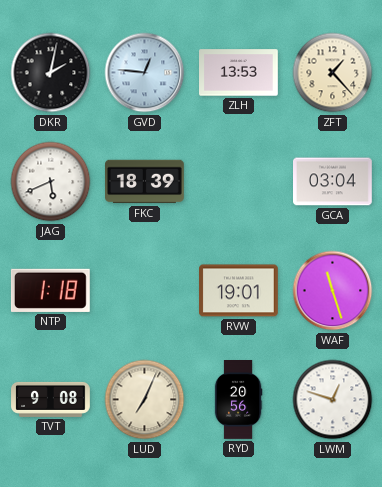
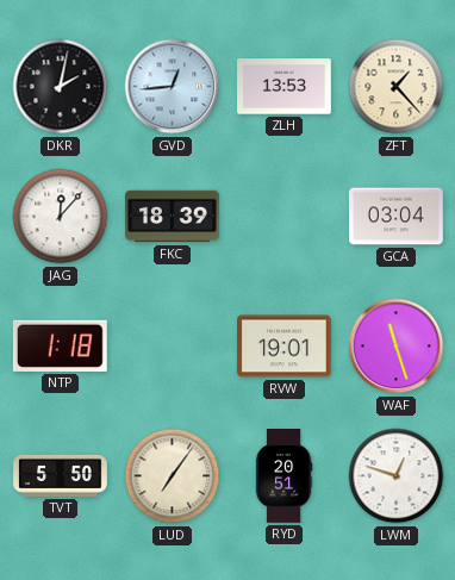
GVD: 12:46 -> 12:44 (173, 87)
JAG: 5:41 -> 12:07 (61, 217)
TVT: 9:08 -> 5:50 (61, 475)
LUD: 7:04 -> 7:06 (173, 476)
RYD: 20:56 -> 20:51 (283, 476)
